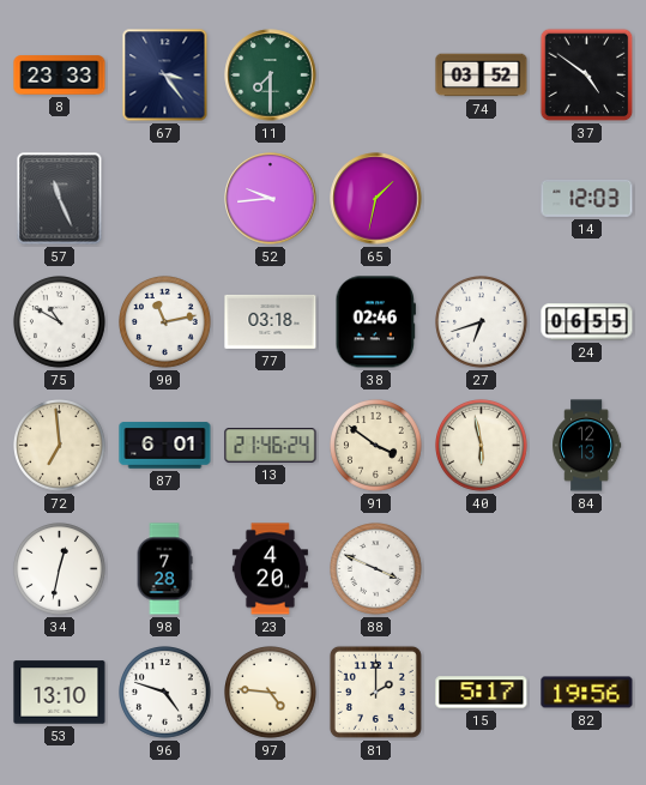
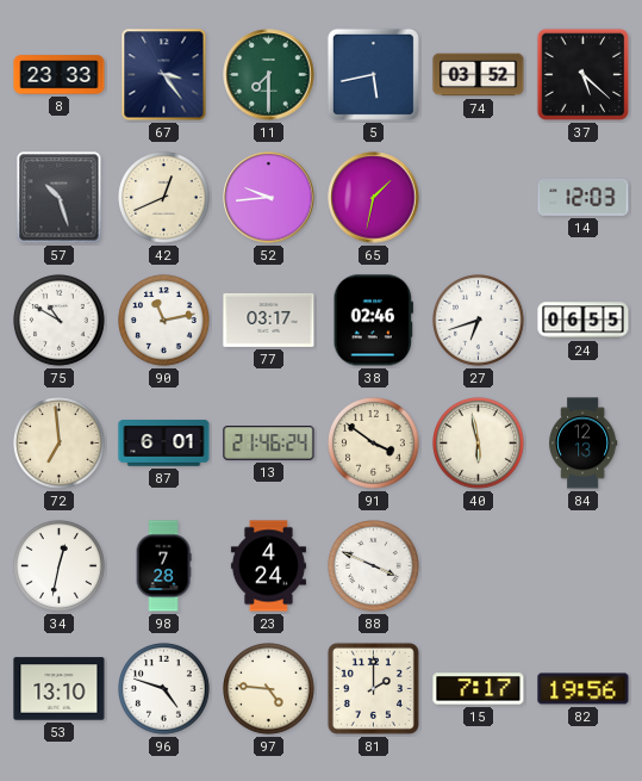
5: none -> 5:43 (373, 74)
37: 4:51 -> 5:22 (584, 75)
57: 11:26 -> 10:27 (60, 198)
42: none -> 12:41 (164, 198)
77: 03:18 -> 03:17 (269, 320)
23: 4:20 -> 4:24 (268, 566)
15: 5:17 -> 7:17 (479, 689)
